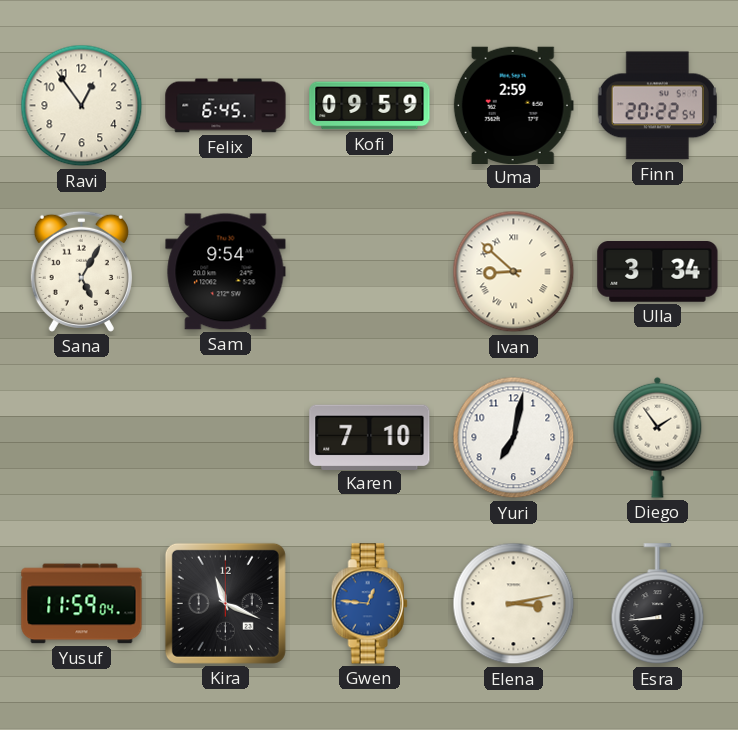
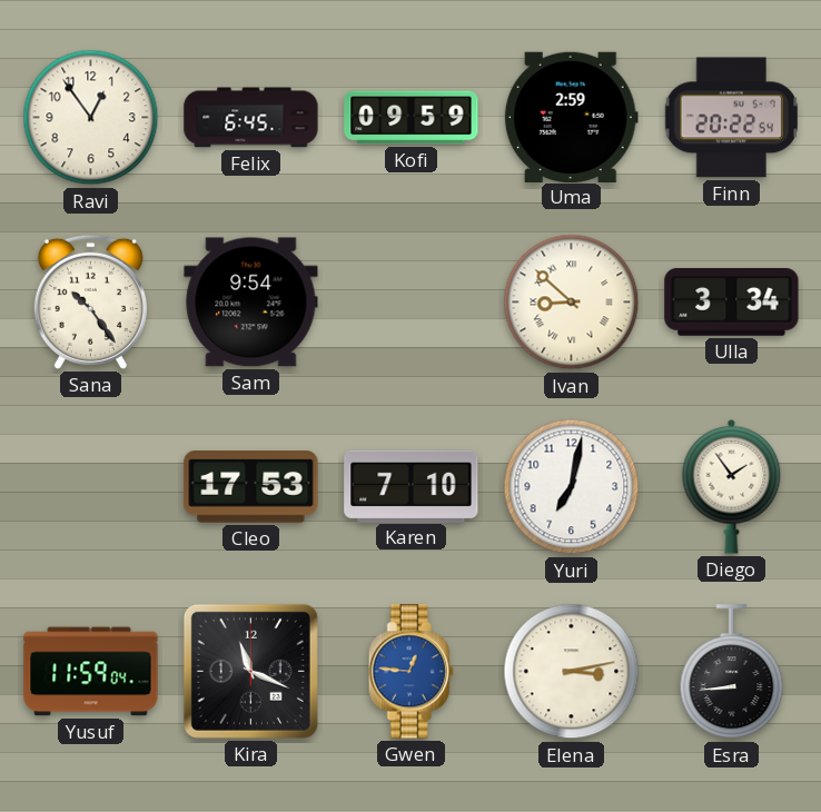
Sana: 5:05 -> 10:24 (90, 301)
Cleo: none -> 17:53 (251, 487)
